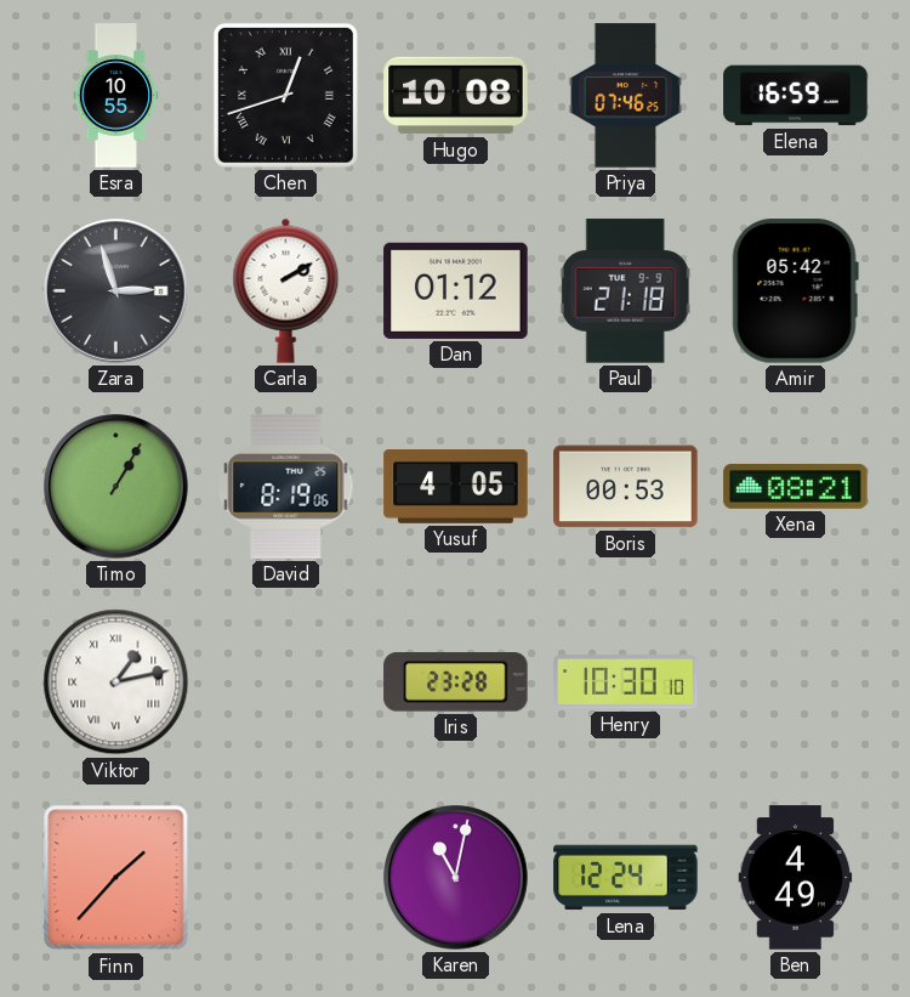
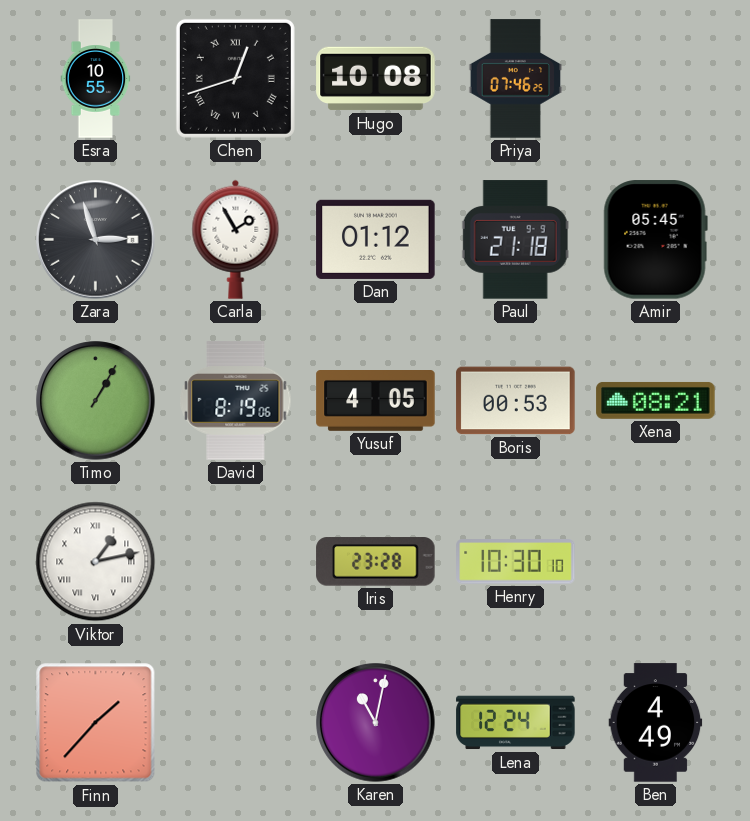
Elena: 16:59 -> none (796, 96)
Carla: 2:10 -> 1:55 (236, 239)
Amir: 05:42 -> 05:45 (655, 240)
